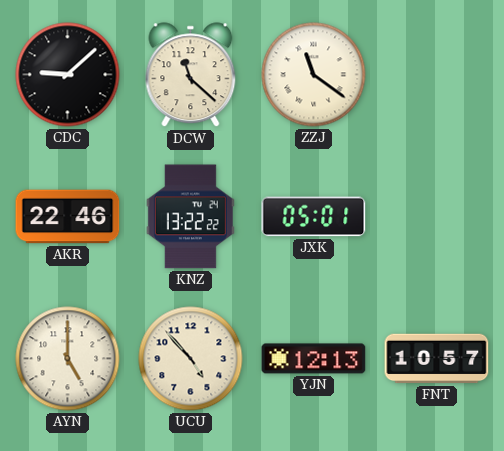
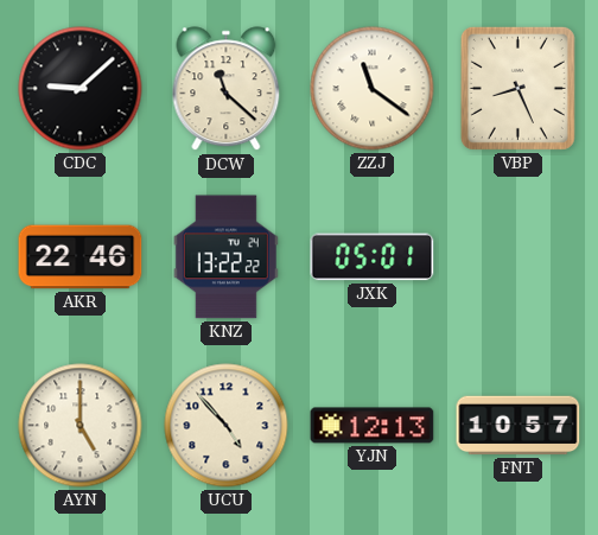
VBP: none -> 8:26 (517, 88)
